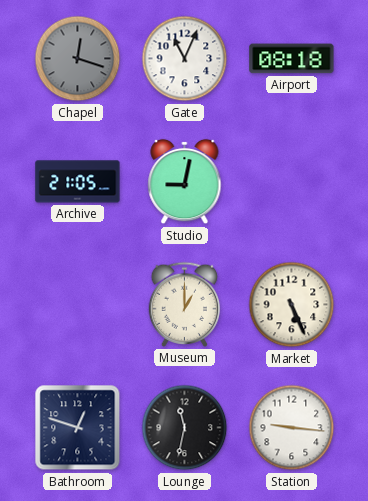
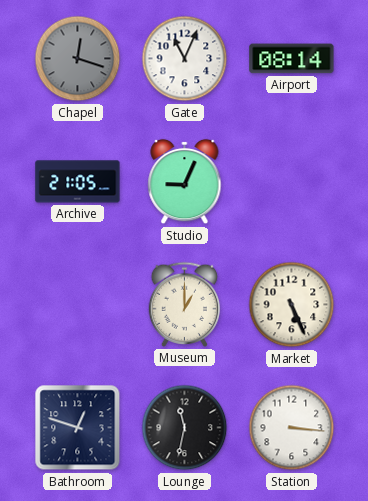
Airport: 08:18 -> 08:14 (292, 59)
Studio: 9:02 -> 9:04 (185, 182)
Station: 9:16 -> 3:16 (292, 428)
